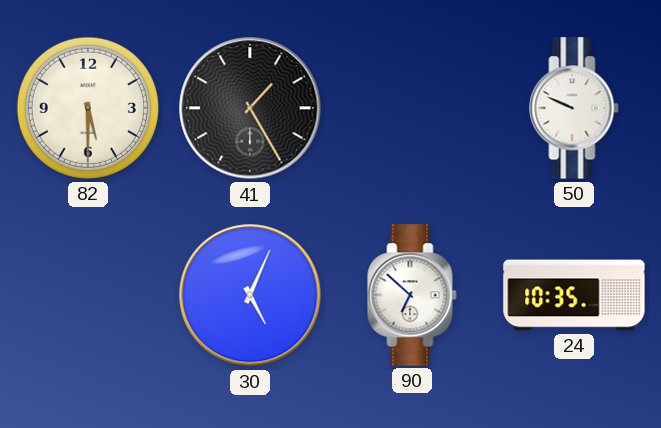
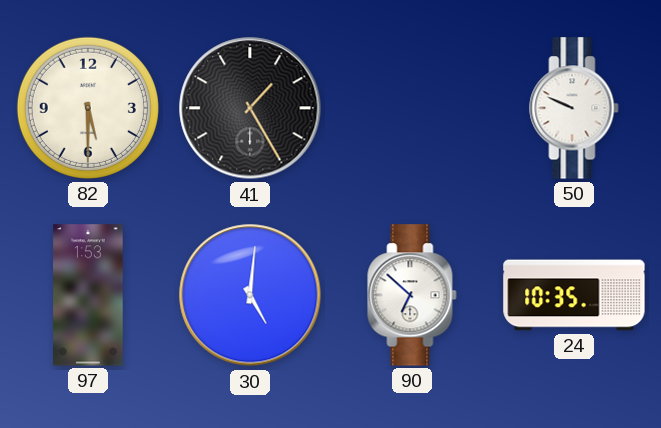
97: none -> 1:53 (88, 295)
30: 5:04 -> 5:01 (250, 295)
